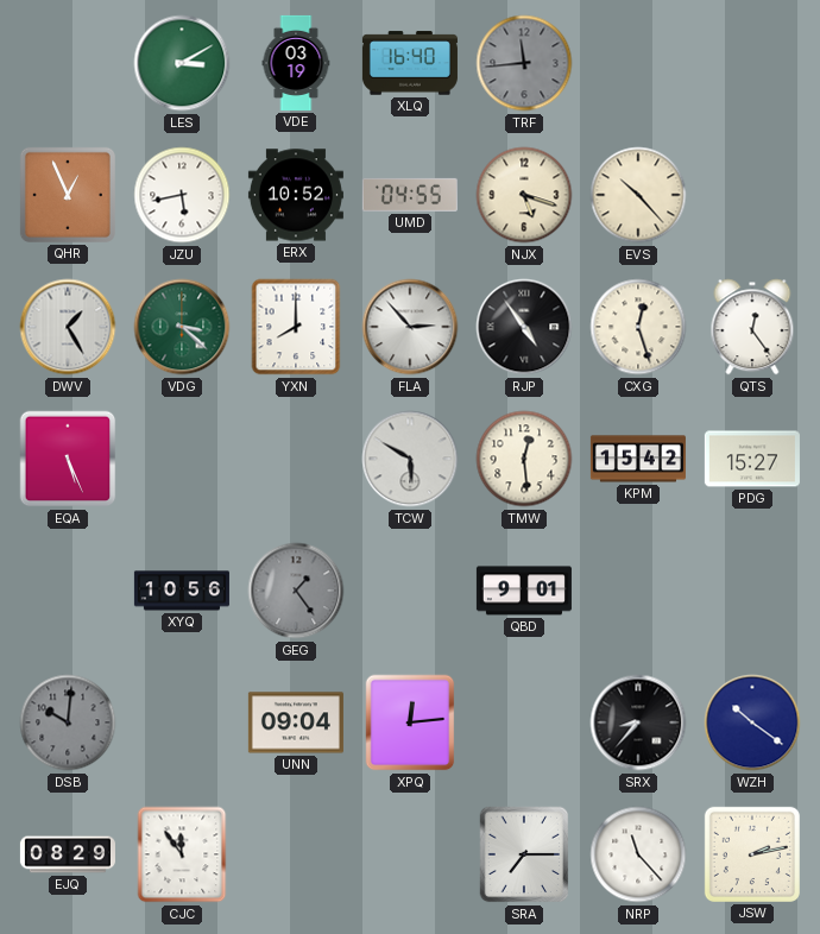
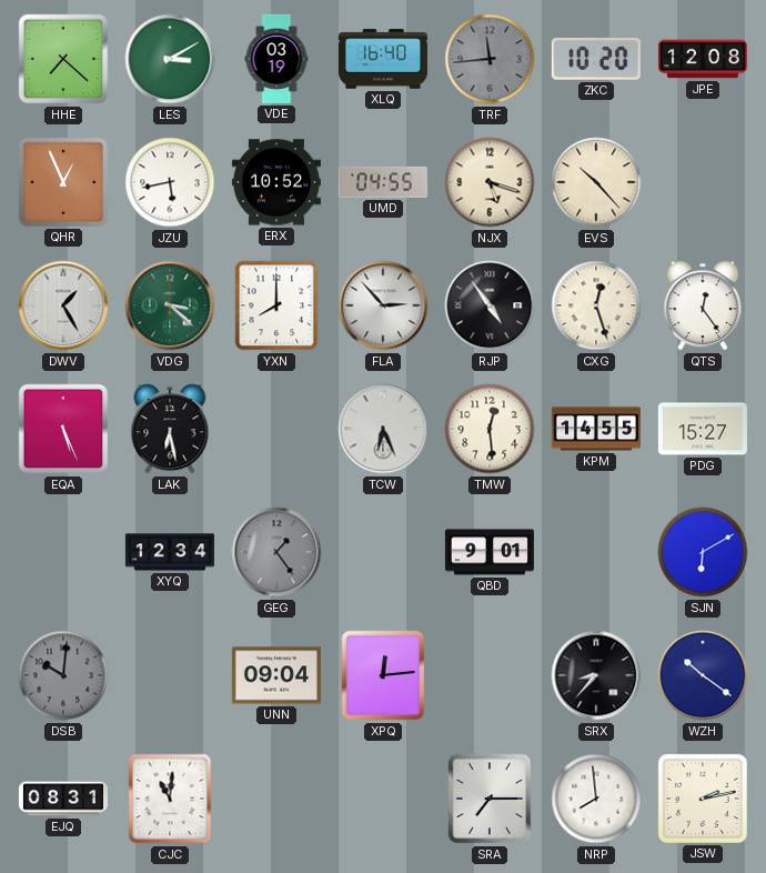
HHE: none -> 7:22 (63, 59)
ZKC: none -> 10:20 (596, 59)
JPE: none -> 12:08 (703, 59)
LAK: none -> 6:28 (170, 429)
TCW: 5:50 -> 6:26 (383, 429)
KPM: 15:42 -> 14:55 (596, 429)
XYQ: 10:56 -> 12:34 (170, 552)
SJN: none -> 6:10 (703, 552)
EJQ: 08:29 -> 08:31 (63, 799)
CJC: 11:54 -> 11:01 (170, 799)
NRP: 11:23 -> 7:59 (596, 799)
